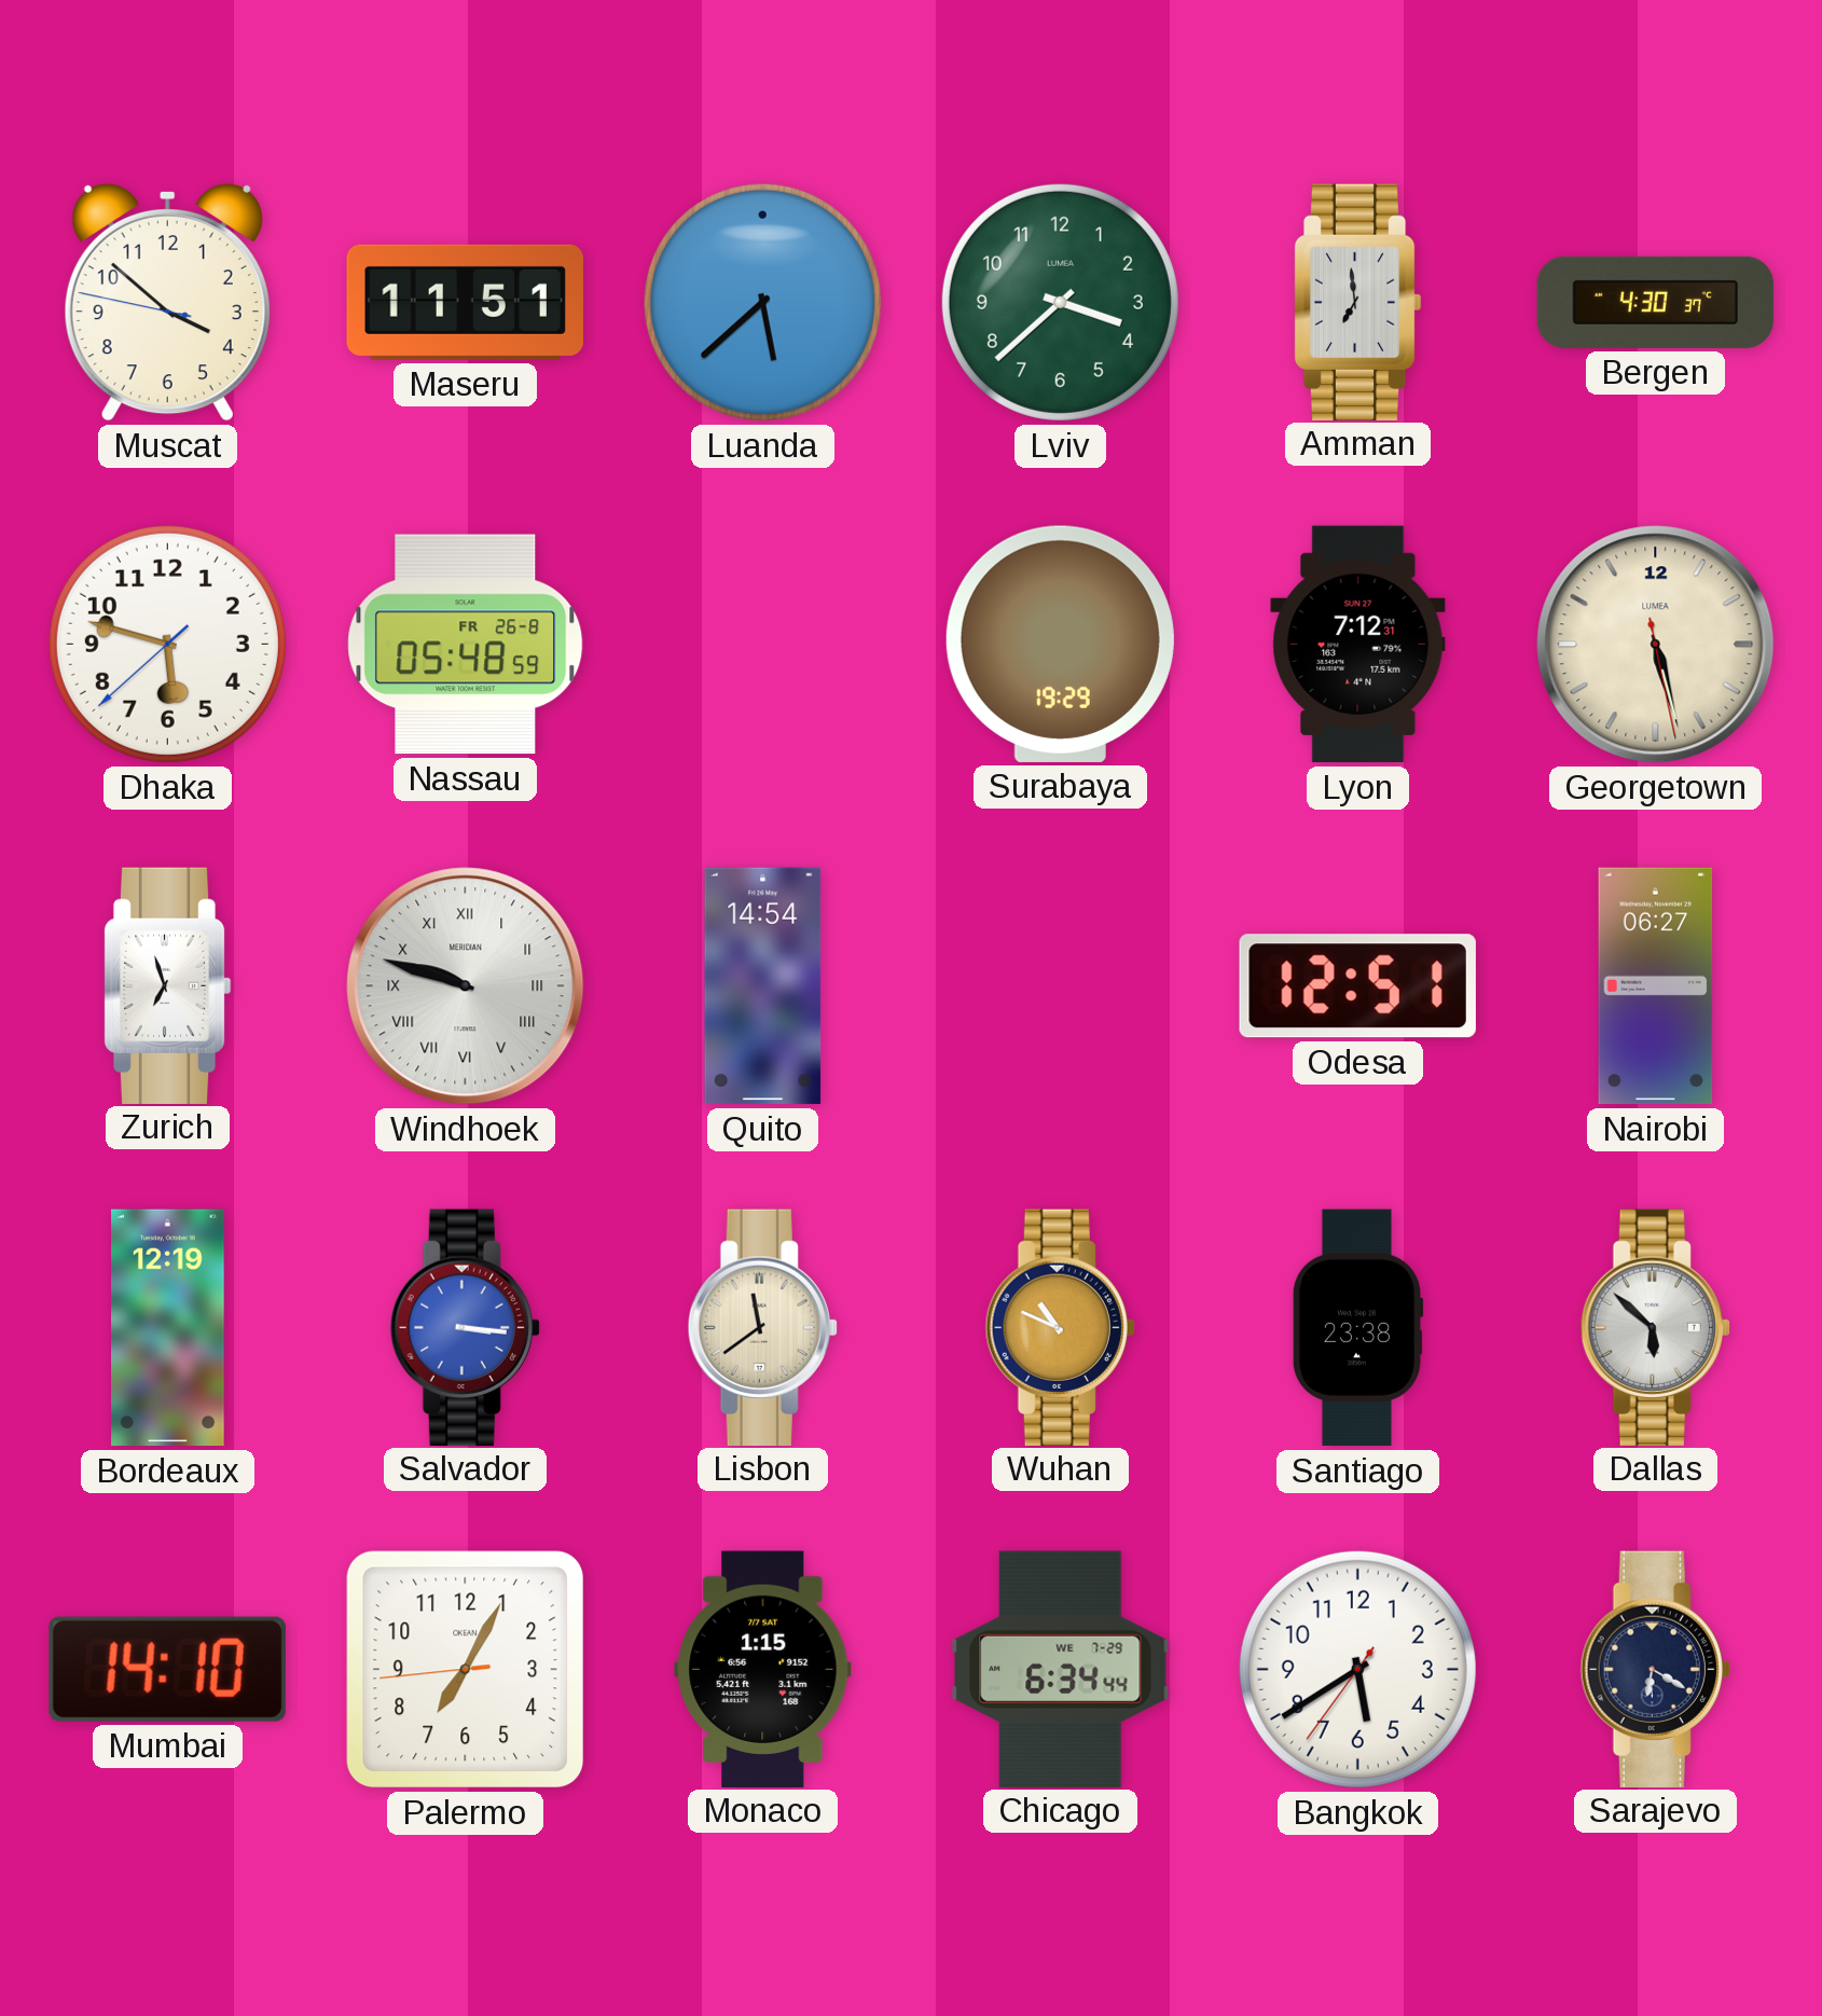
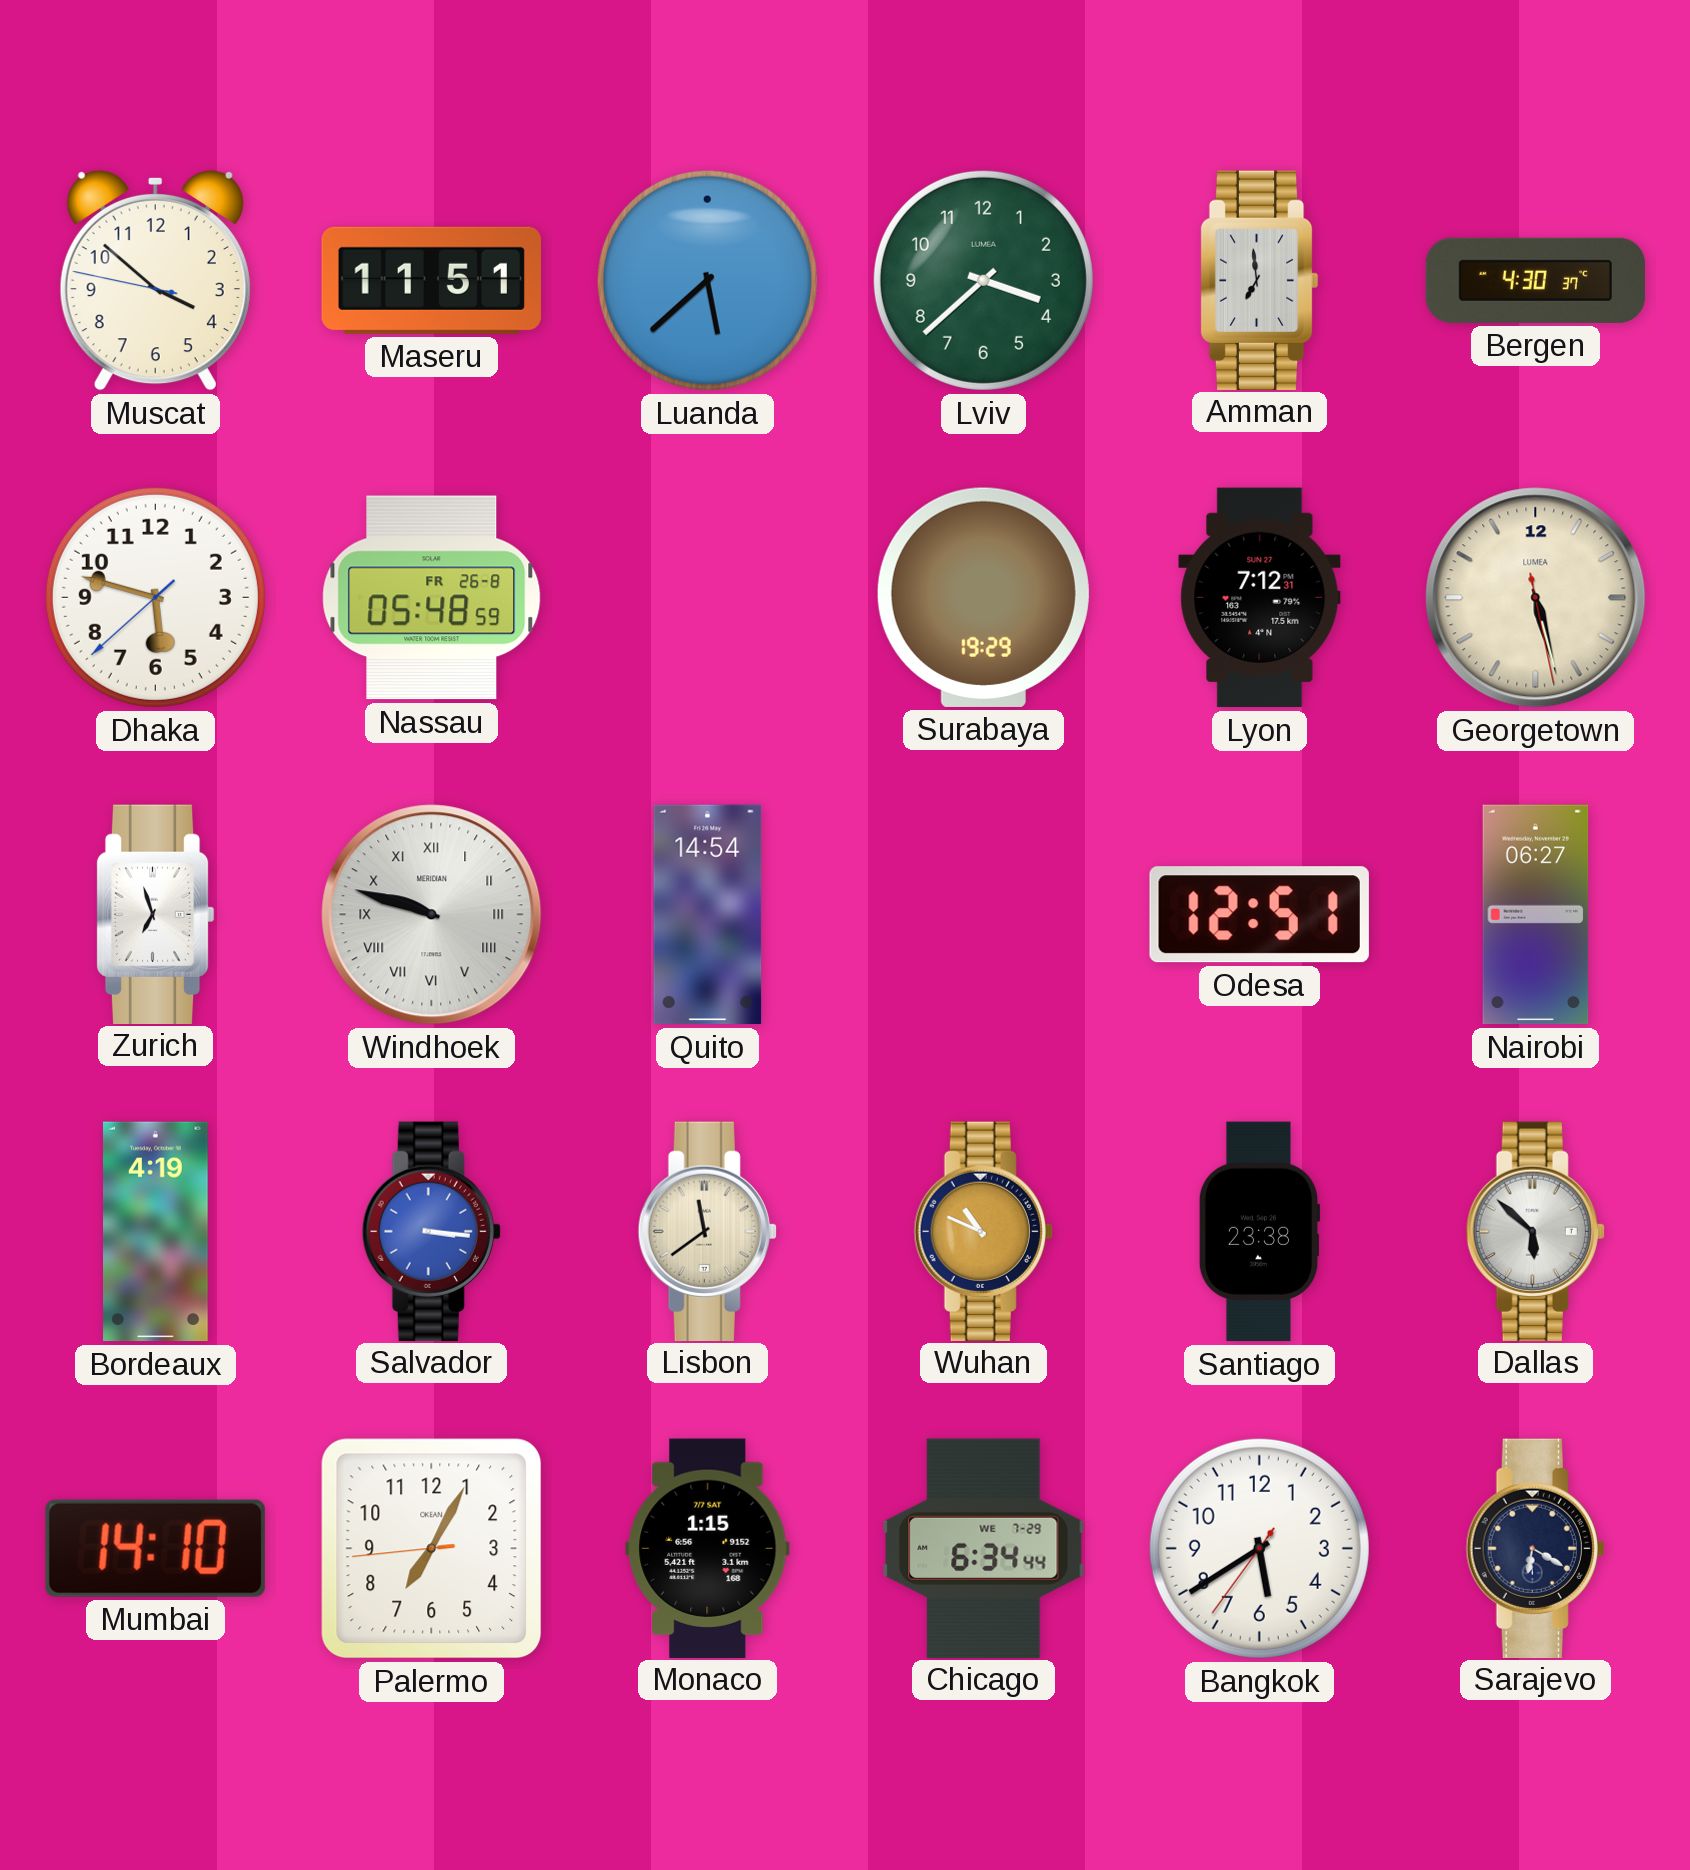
Bordeaux: 12:19 -> 4:19 (156, 1232)
